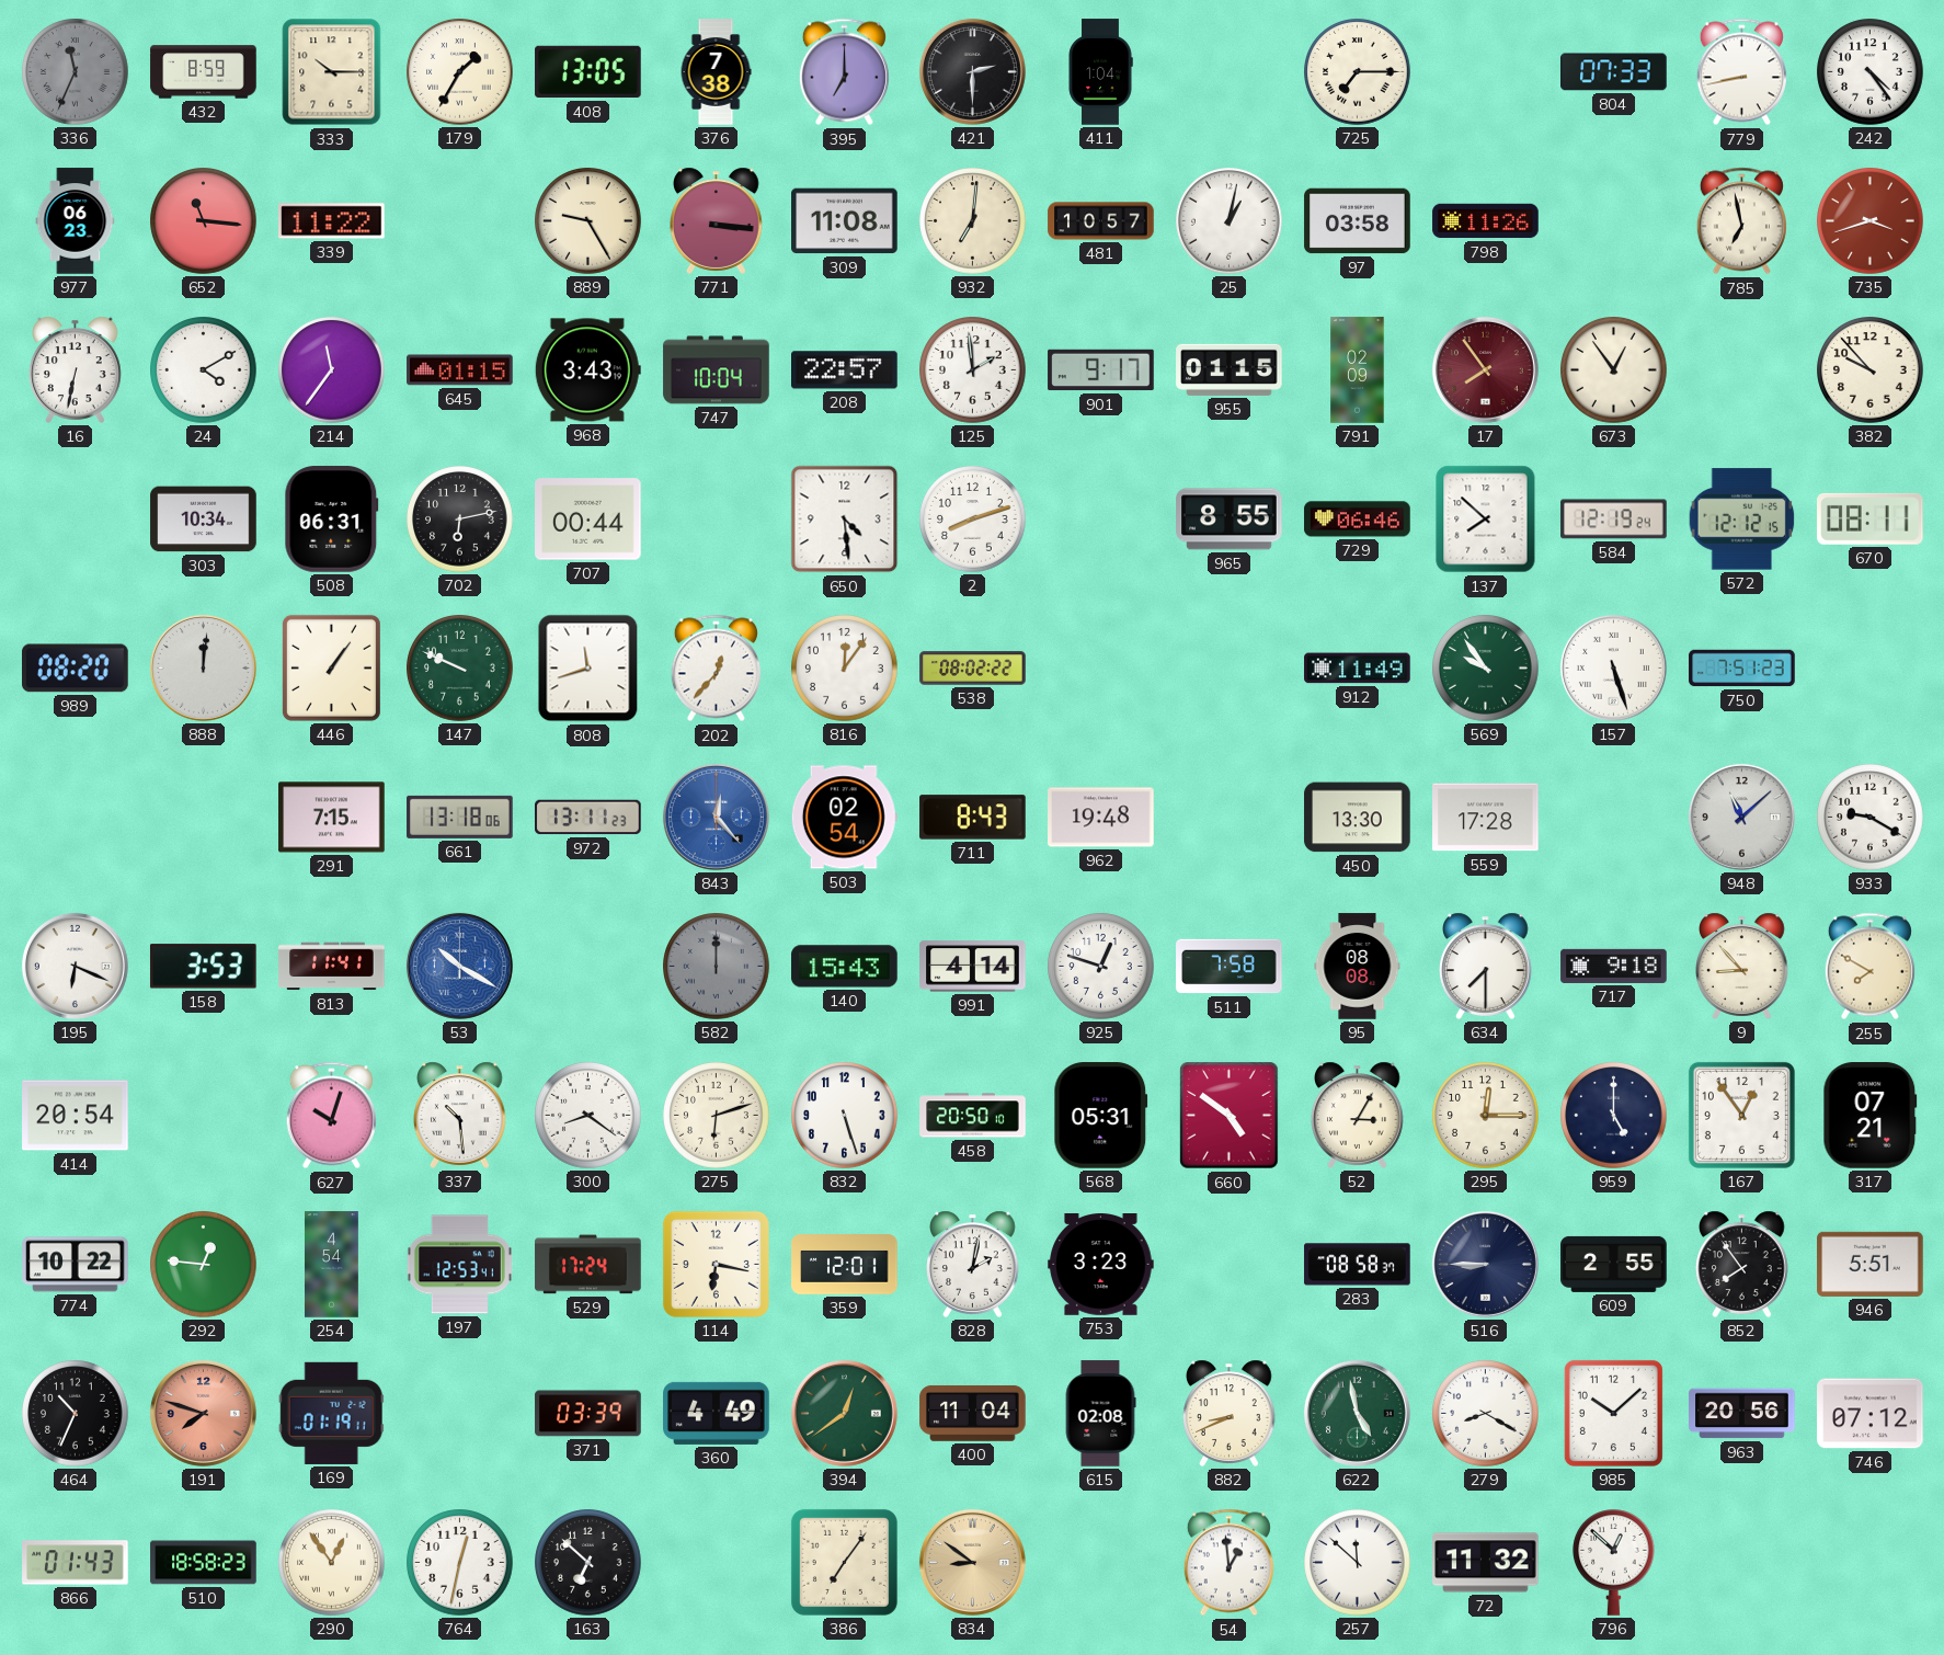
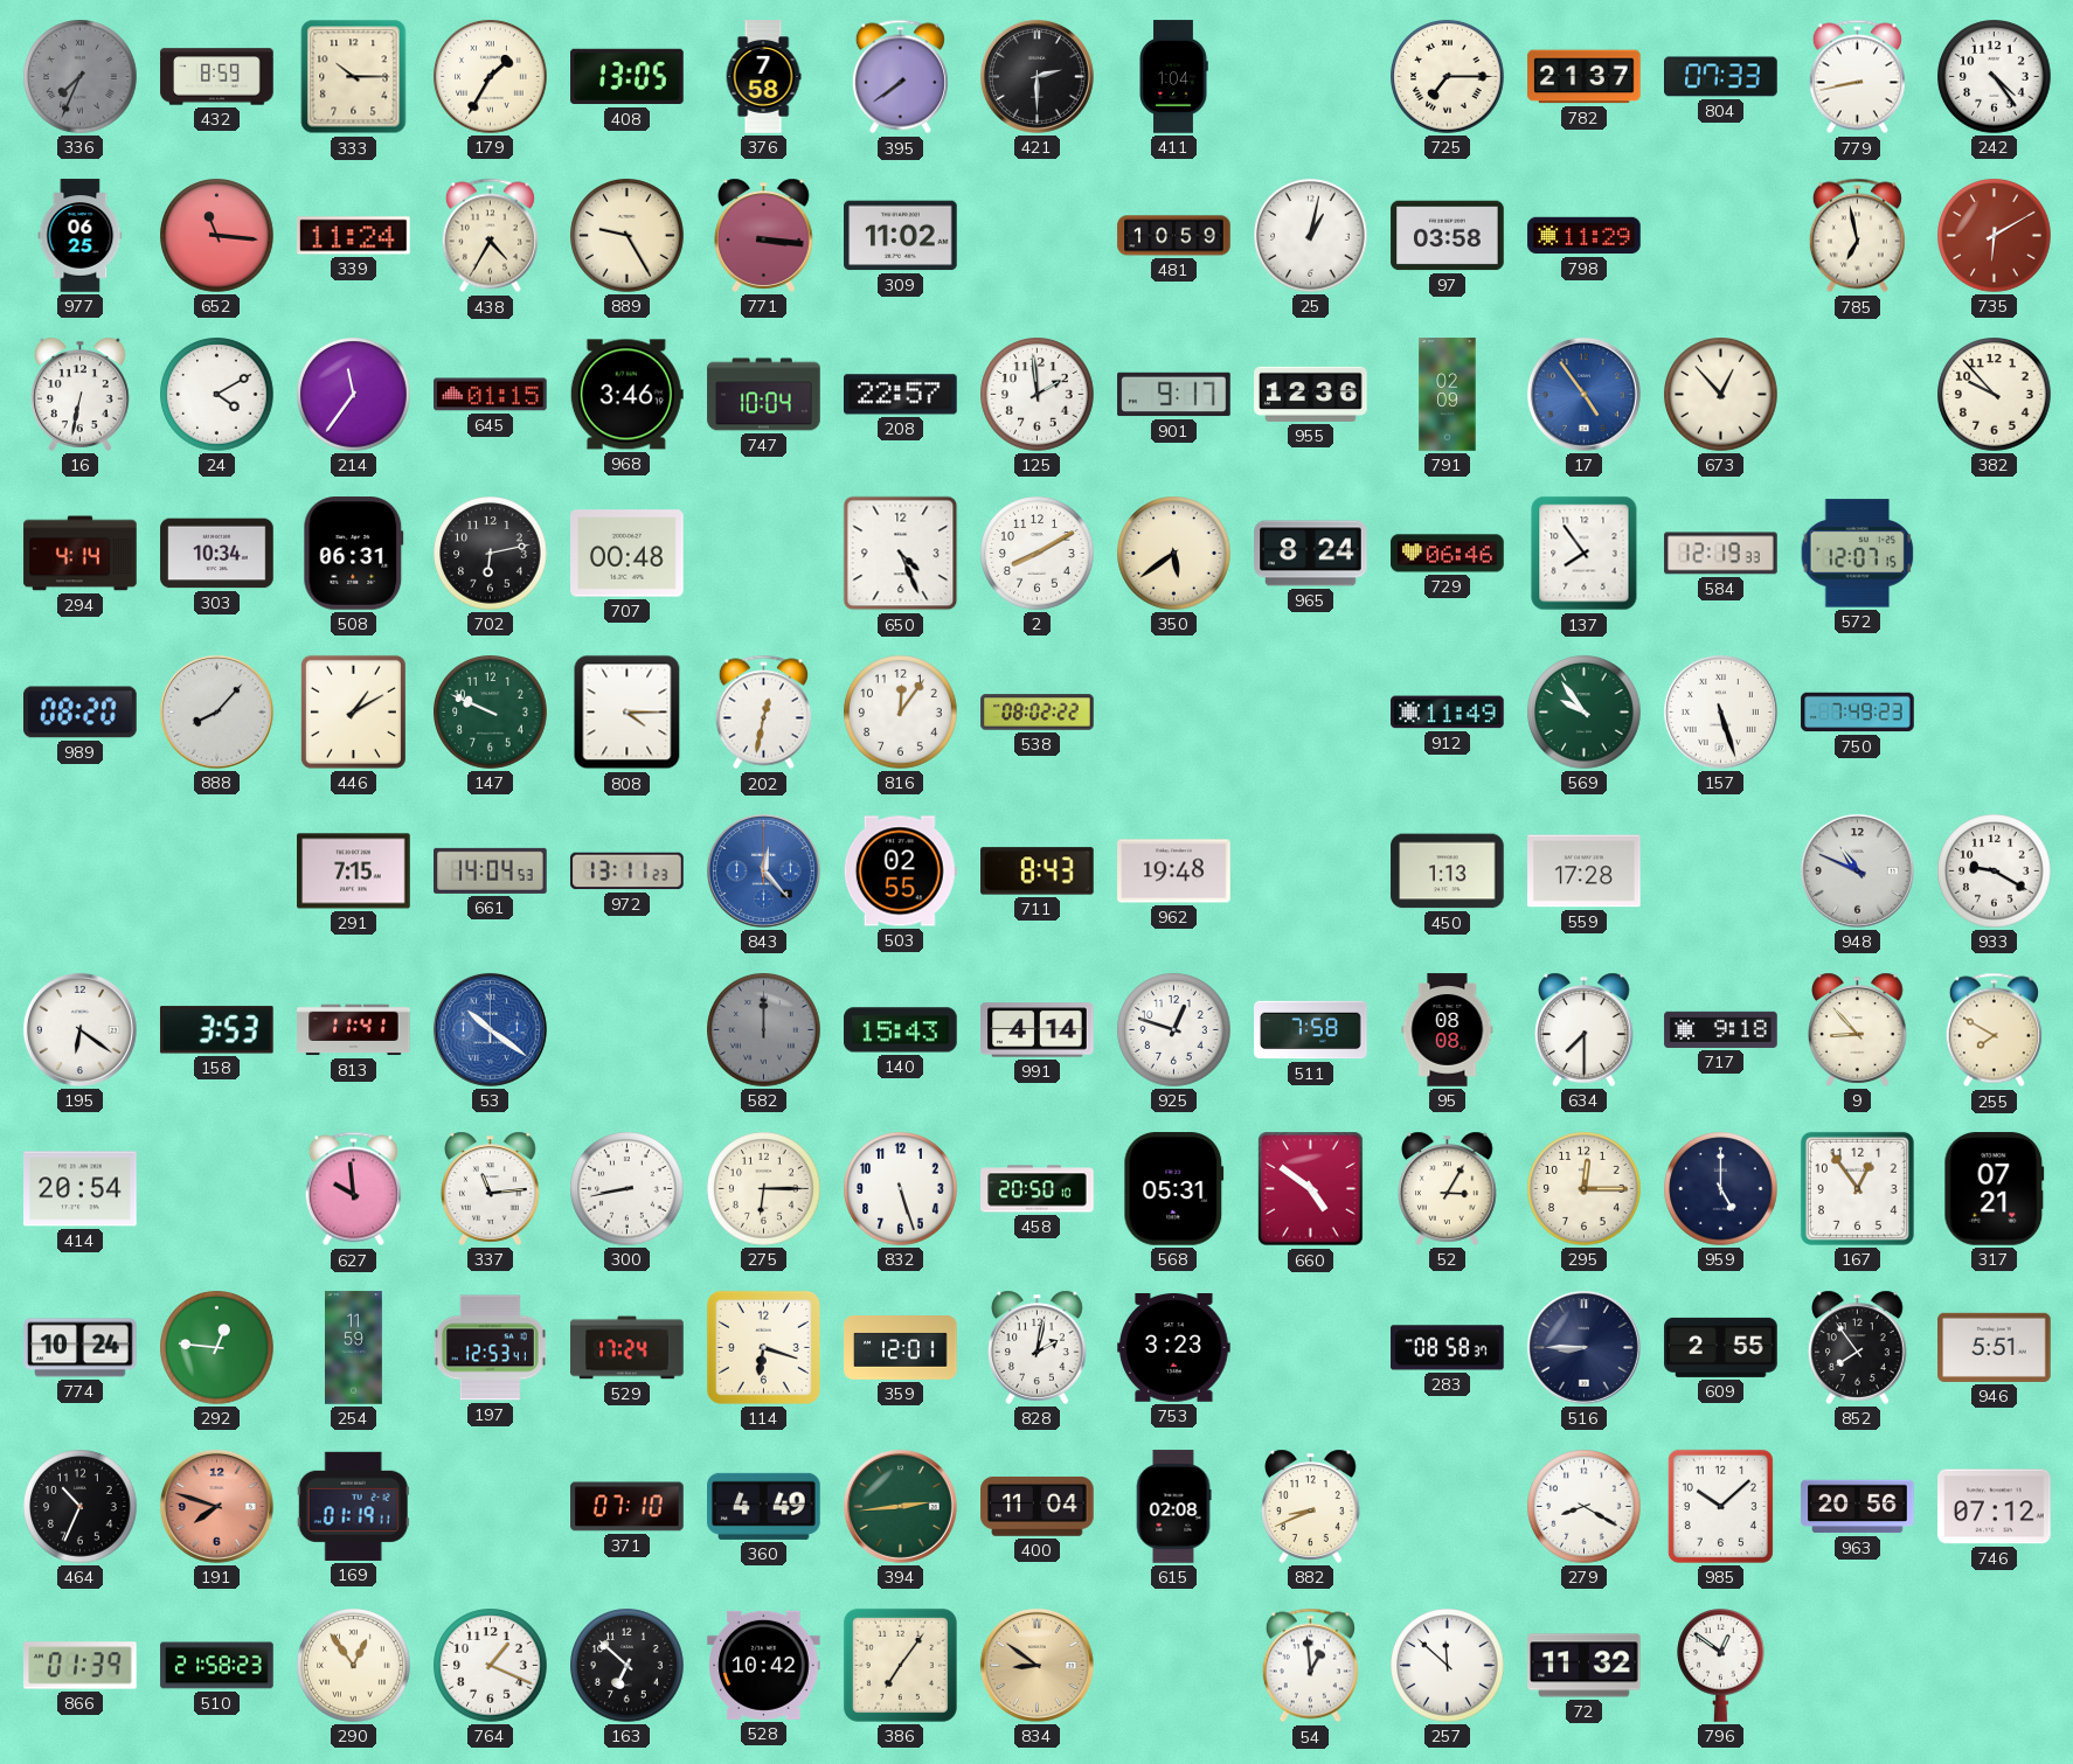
336: 11:34 -> 7:34 (81, 77)
376: 7:38 -> 7:58 (763, 77)
395: 7:00 -> 7:39 (900, 77)
782: none -> 21:37 (1585, 77)
977: 06:23 -> 06:25 (81, 236)
339: 11:22 -> 11:24 (354, 236)
438: none -> 4:35 (490, 236)
309: 11:08 -> 11:02 (901, 236)
932: 7:01 -> none (973, 221)
481: 10:57 -> 10:59 (1174, 236)
798: 11:26 -> 11:29 (1585, 236)
735: 3:42 -> 6:10 (1995, 236)
968: 3:43 -> 3:46 (626, 395)
955: 01:15 -> 12:36 (1311, 394)
17: 7:54 -> 4:54 (1583, 394)
17 dial: burgundy -> blue (1583, 394)
673: 12:54 -> 12:53 (1721, 395)
294: none -> 4:14 (81, 554)
707: 00:44 -> 00:48 (628, 554)
650: 4:29 -> 4:26 (901, 554)
2: 8:12 -> 8:10 (1038, 554)
350: none -> 5:39 (1174, 554)
965: 8:55 -> 8:24 (1311, 554)
137: 7:52 -> 7:54 (1585, 554)
584: 12:19:24 -> 12:19:33 (1721, 554)
572: 12:12 -> 12:07 (1858, 554)
670: 08:11 -> none (1871, 518)
888: 12:01 -> 8:07 (216, 711)
446: 1:06 -> 1:10 (353, 711)
808: 11:42 -> 4:15 (628, 713)
202: 12:37 -> 12:32 (763, 713)
750: 7:51 -> 7:49 (1858, 713)
661: 13:18 -> 14:04 (491, 870)
503: 02:54 -> 02:55 (900, 871)
450: 13:30 -> 1:13 (1448, 871)
948: 11:08 -> 10:49 (1857, 870)
195: 6:19 -> 6:21 (79, 1029)
53: 10:20 -> 10:21 (490, 1029)
627: 10:03 -> 9:59 (353, 1189)
337: 10:29 -> 11:14 (491, 1188)
300: 8:21 -> 8:43 (628, 1189)
275: 6:12 -> 6:15 (764, 1189)
774: 10:22 -> 10:24 (81, 1348)
254: 4:54 -> 11:59 (354, 1348)
114: 6:17 -> 6:18 (763, 1347)
371: 03:39 -> 07:10 (628, 1507)
394: 12:39 -> 2:44 (900, 1506)
622: 4:58 -> none (1357, 1413)
866: 01:43 -> 01:39 (81, 1666)
510: 18:58 -> 21:58 (217, 1666)
764: 12:32 -> 1:19 (491, 1666)
528: none -> 10:42 (764, 1665)
796: 12:52 -> 12:51 (1721, 1666)
